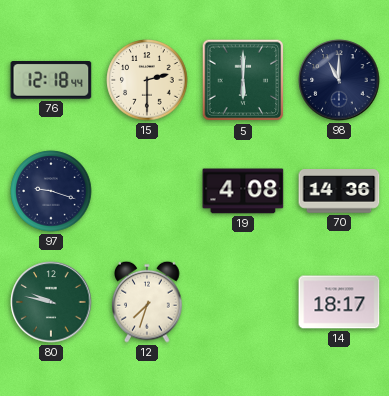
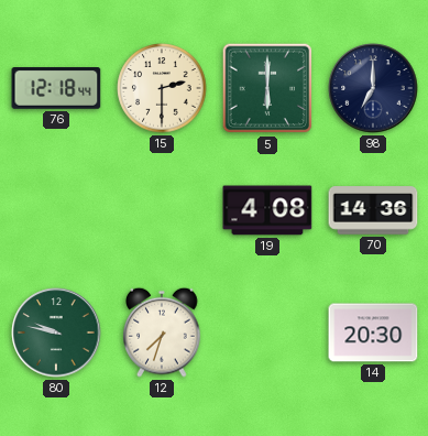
98: 11:00 -> 7:00 (373, 88)
97: 9:18 -> none (51, 191)
14: 18:17 -> 20:30 (373, 333)
